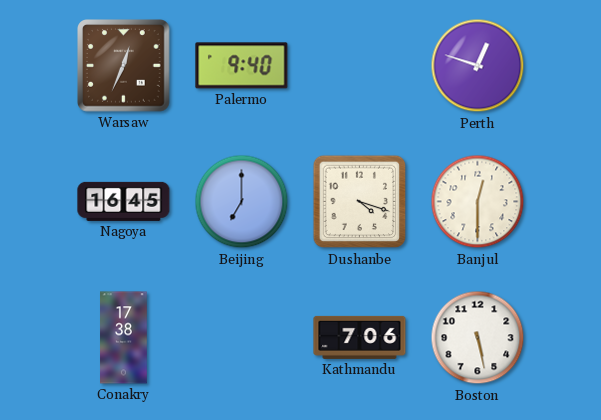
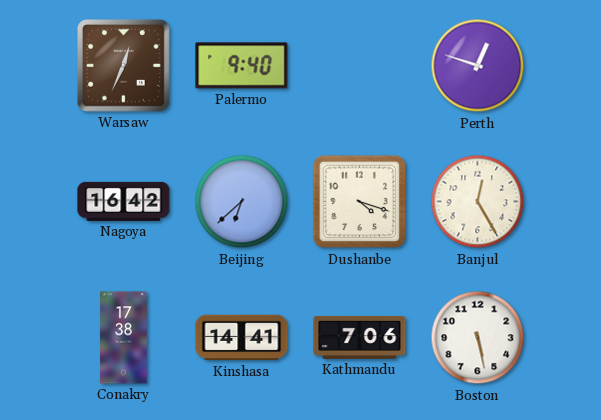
Nagoya: 16:45 -> 16:42 (124, 201)
Beijing: 7:00 -> 6:38 (242, 202)
Banjul: 12:30 -> 12:25 (478, 202)
Kinshasa: none -> 14:41 (242, 338)
